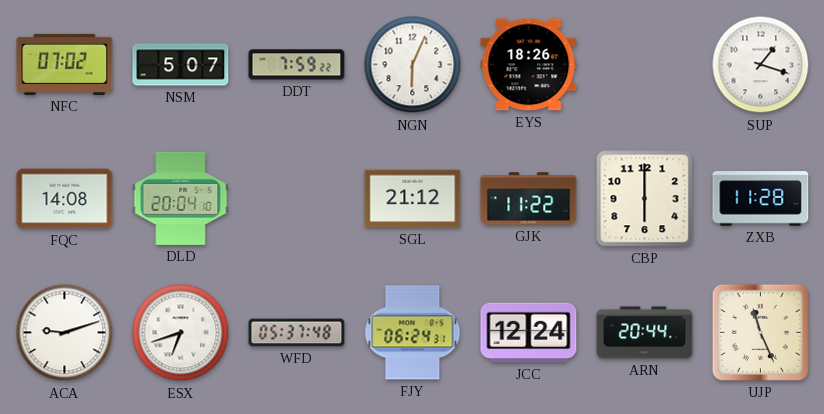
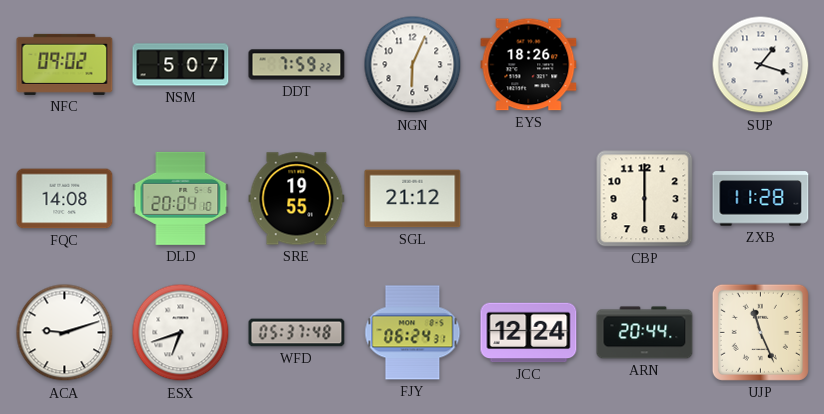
NFC: 07:02 -> 09:02 (65, 64)
SRE: none -> 19:55 (297, 199)
GJK: 11:22 -> none (529, 199)
